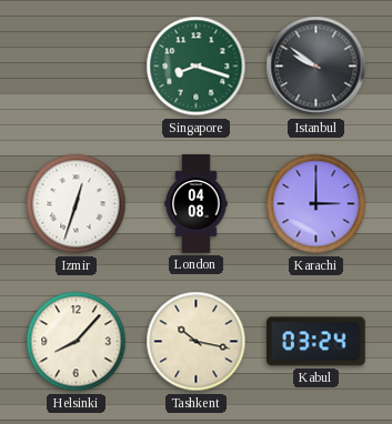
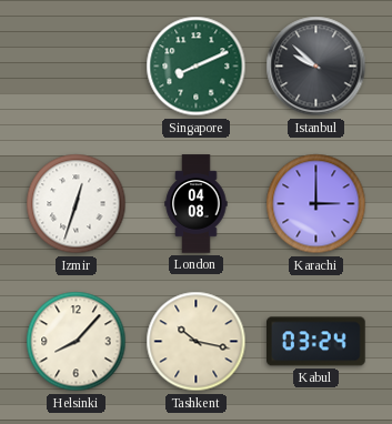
Singapore: 8:18 -> 8:11 (197, 67)
Istanbul: 9:51 -> 9:52 (316, 67)
